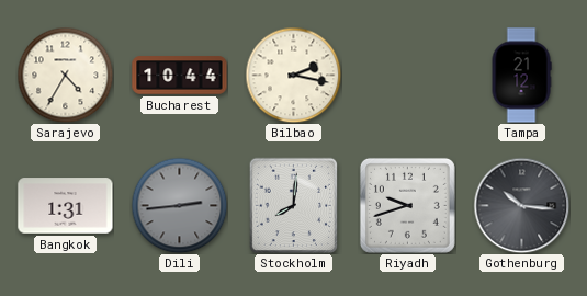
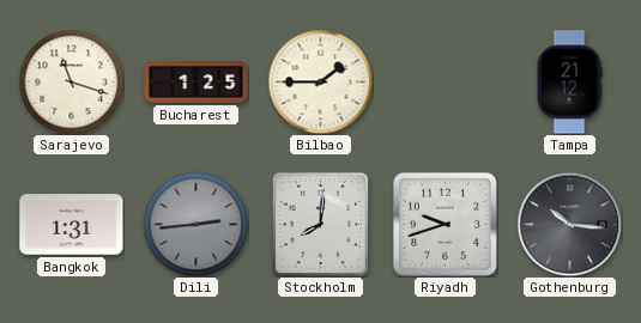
Sarajevo: 4:35 -> 11:18 (71, 81)
Bucharest: 10:44 -> 1:25 (196, 83)
Bilbao: 2:17 -> 1:45 (320, 81)
